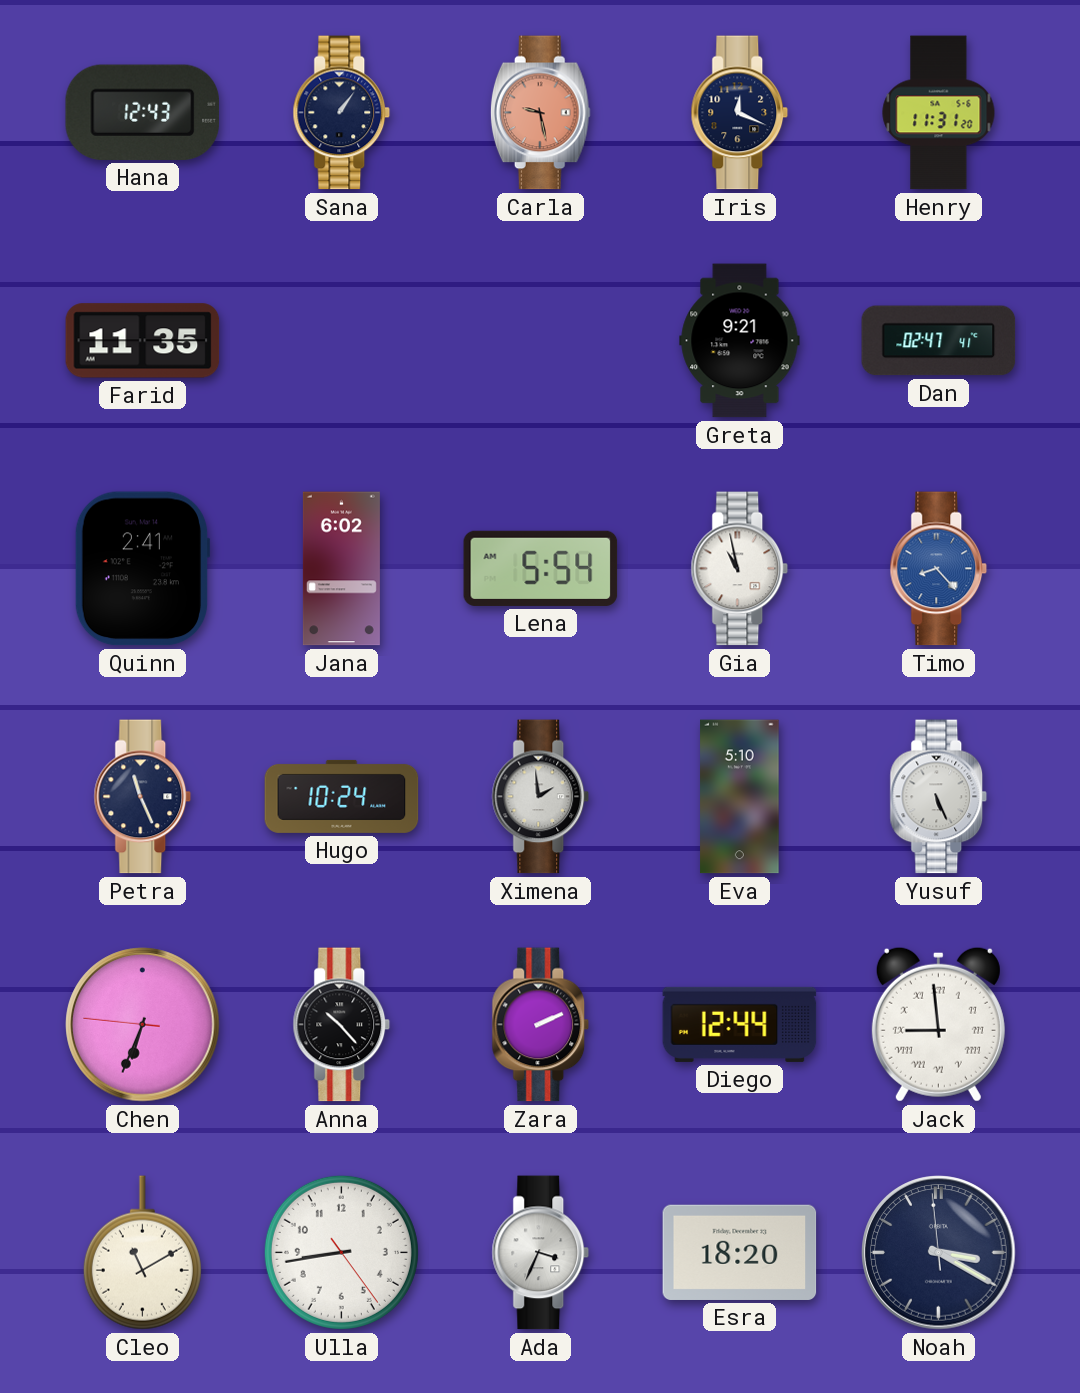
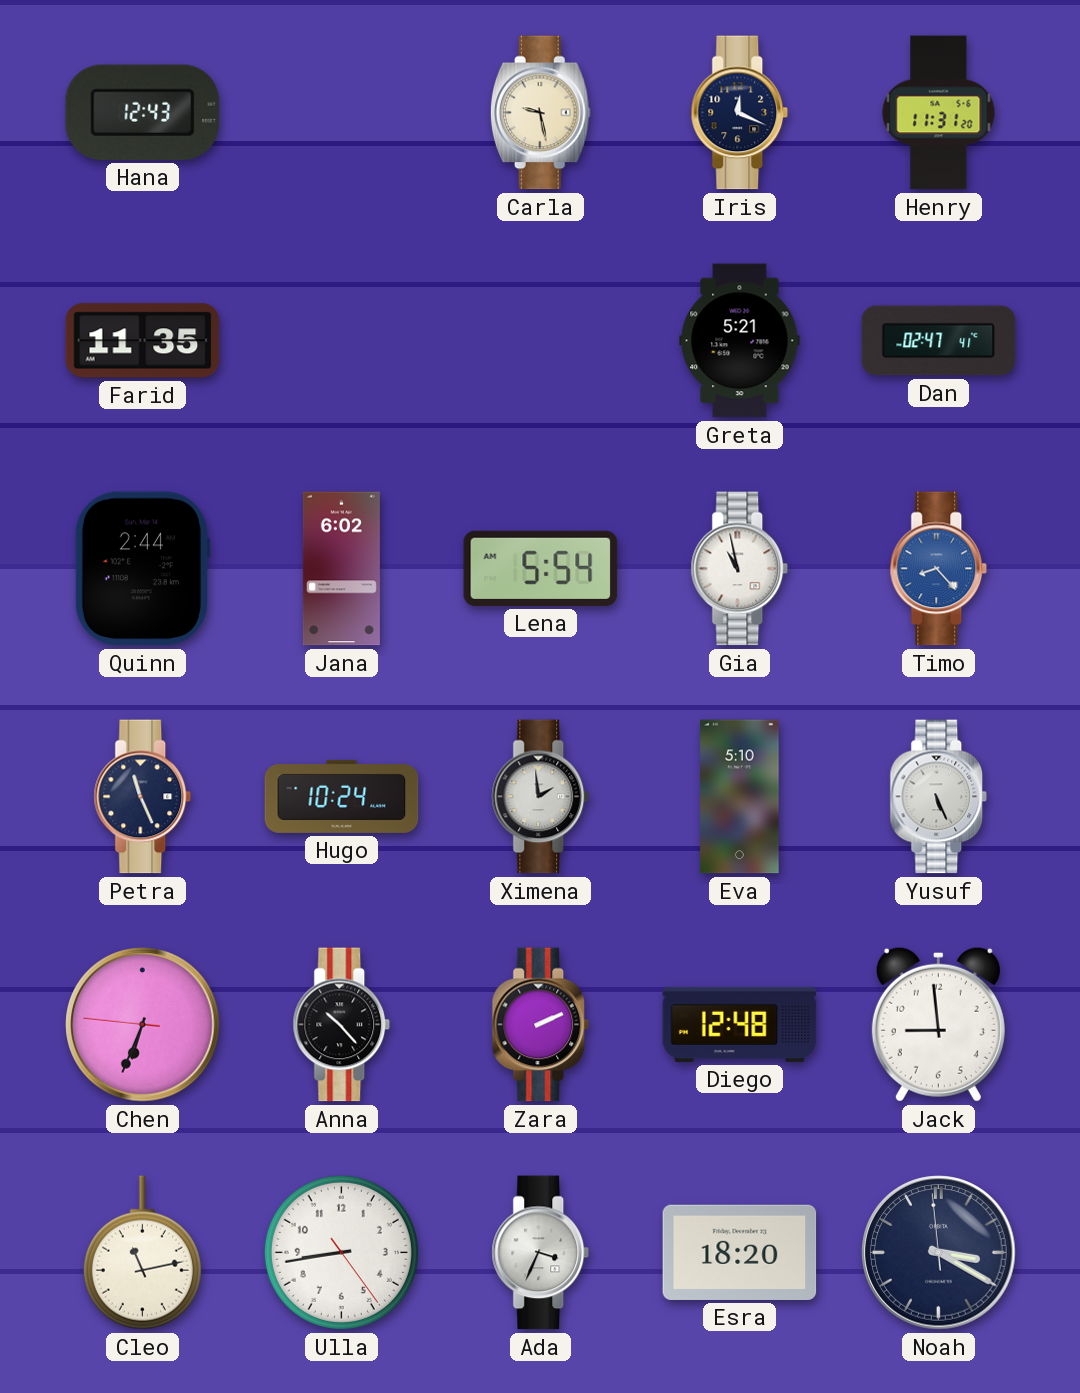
Sana: 1:06 -> none (342, 113)
Carla dial: salmon -> cream (540, 113)
Greta: 9:21 -> 5:21 (740, 341)
Quinn: 2:41 -> 2:44 (142, 569)
Diego: 12:44 -> 12:48 (740, 1024)
Jack numerals: Roman -> Arabic (938, 1024)
Cleo: 11:10 -> 11:13 (142, 1253)
